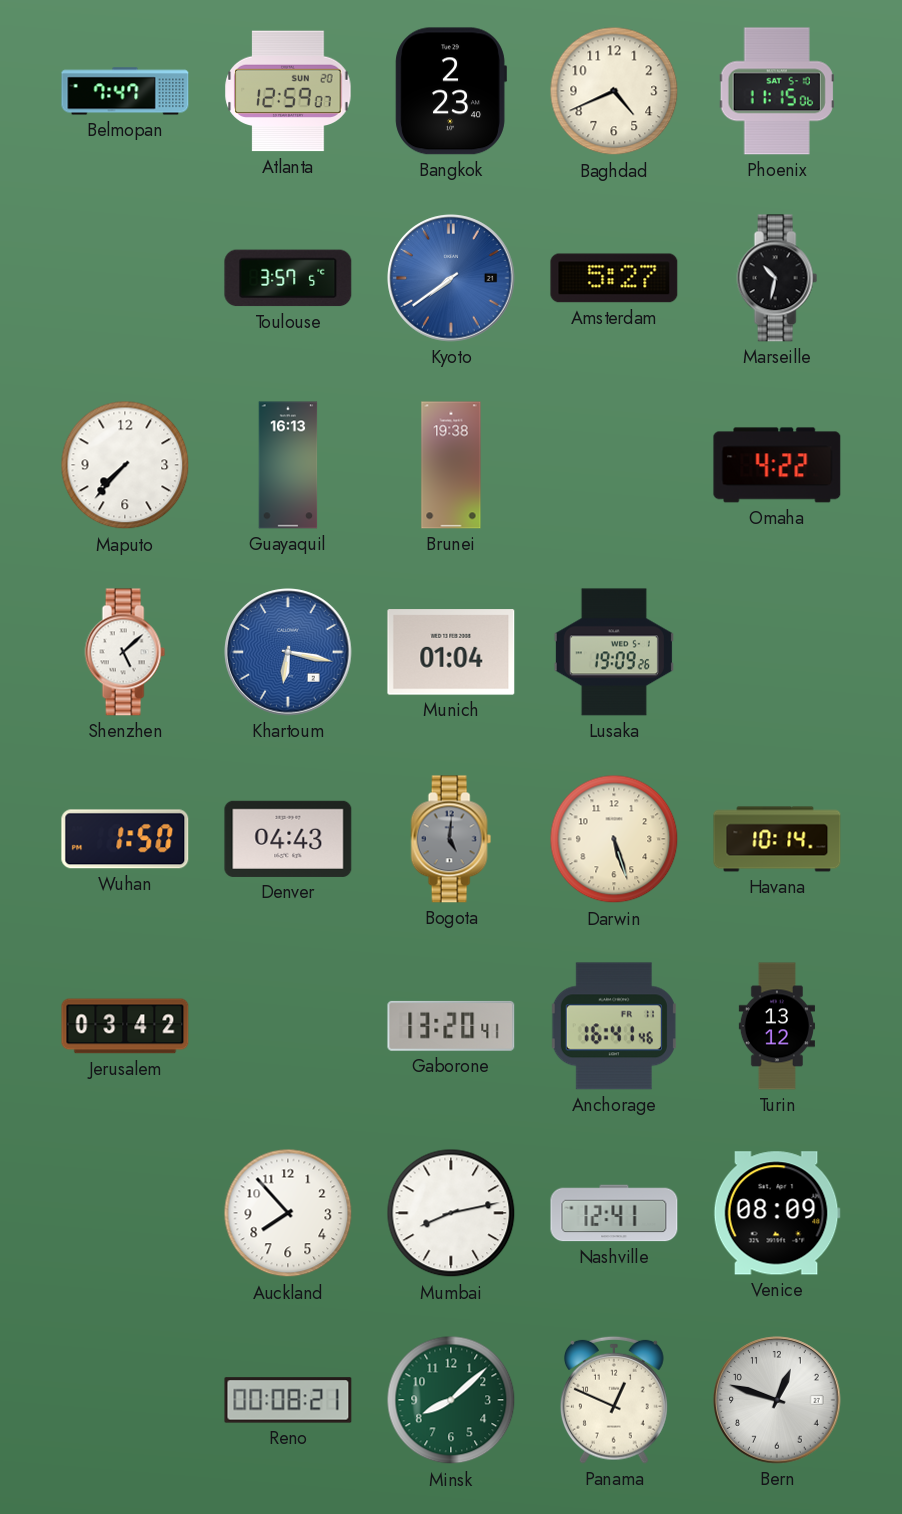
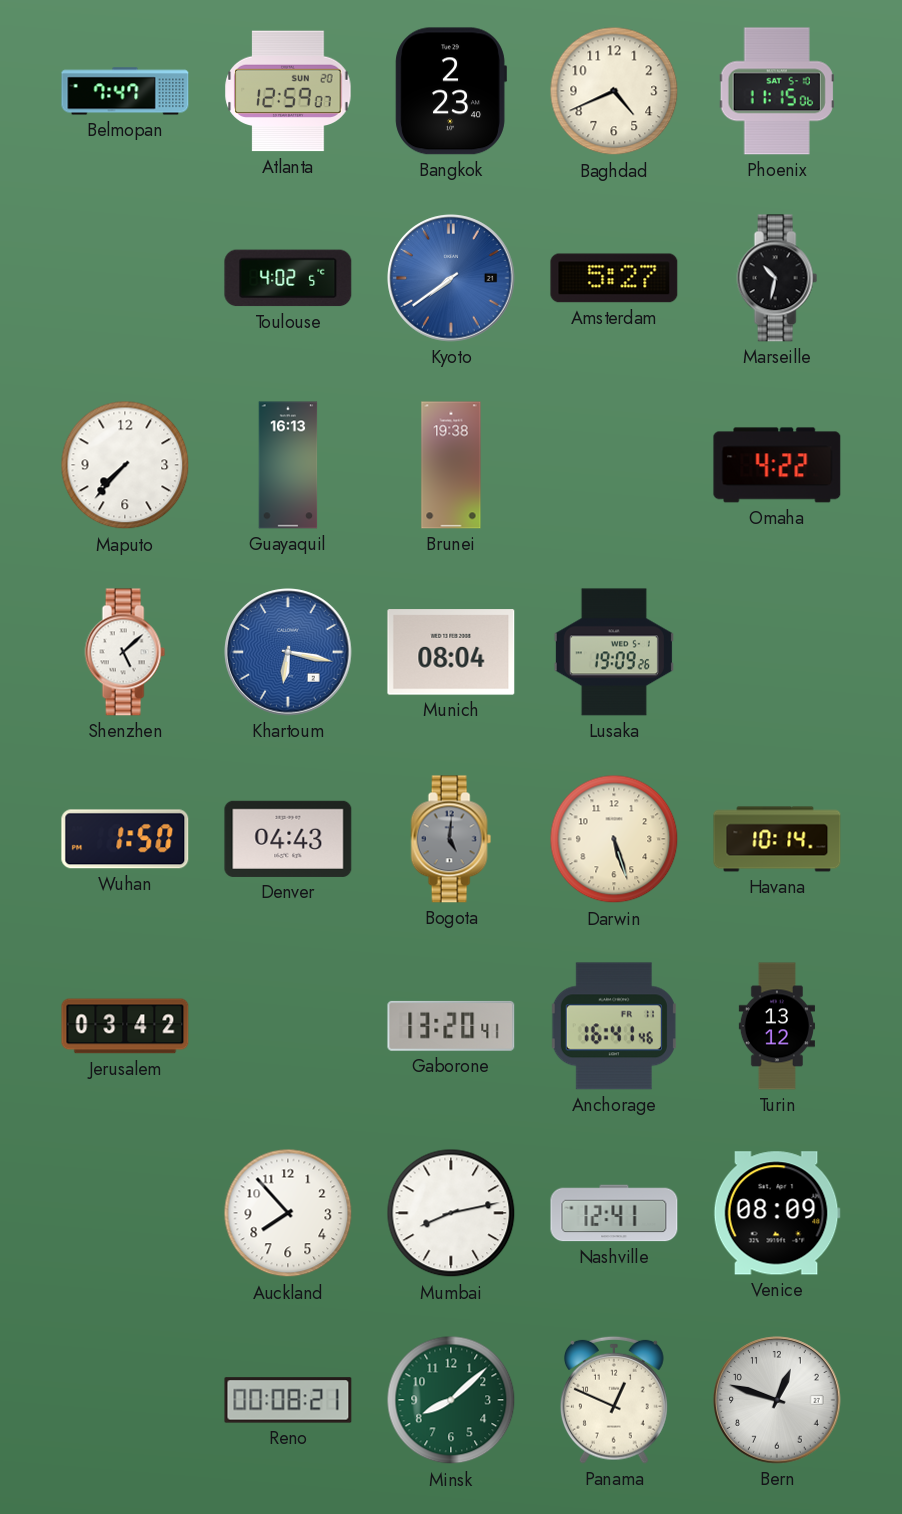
Toulouse: 3:57 -> 4:02 (288, 278)
Munich: 01:04 -> 08:04 (451, 652)
